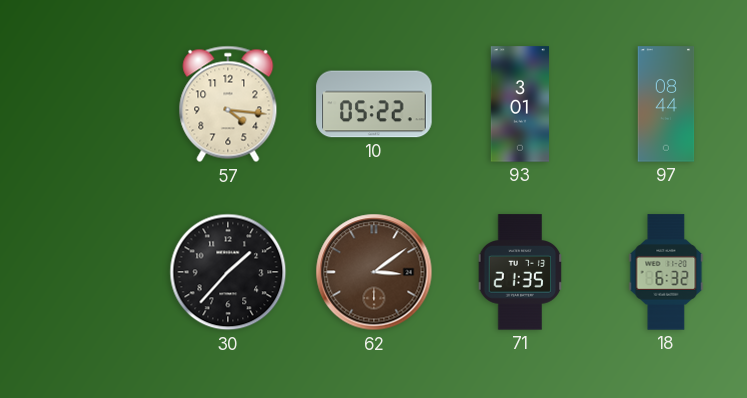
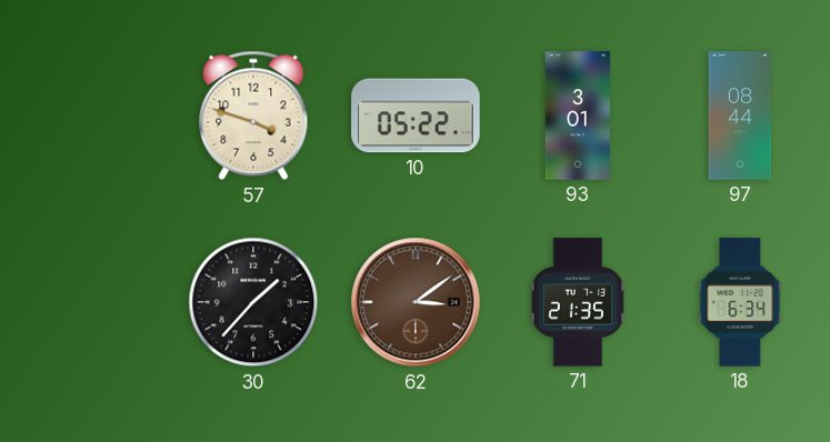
57: 4:16 -> 3:48 (253, 115)
18: 6:32 -> 6:34 (740, 302)
